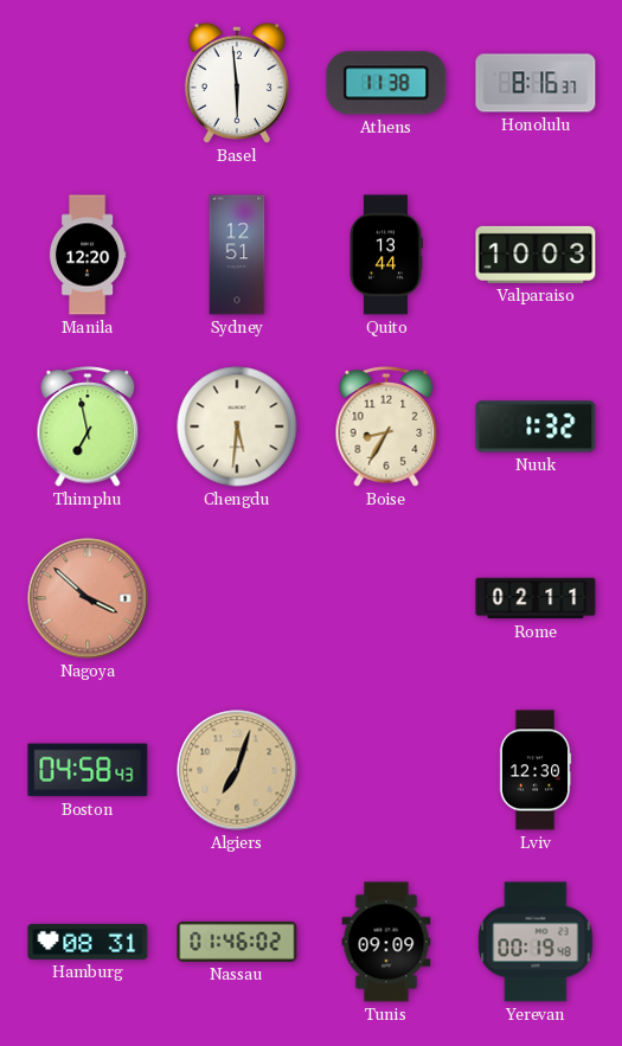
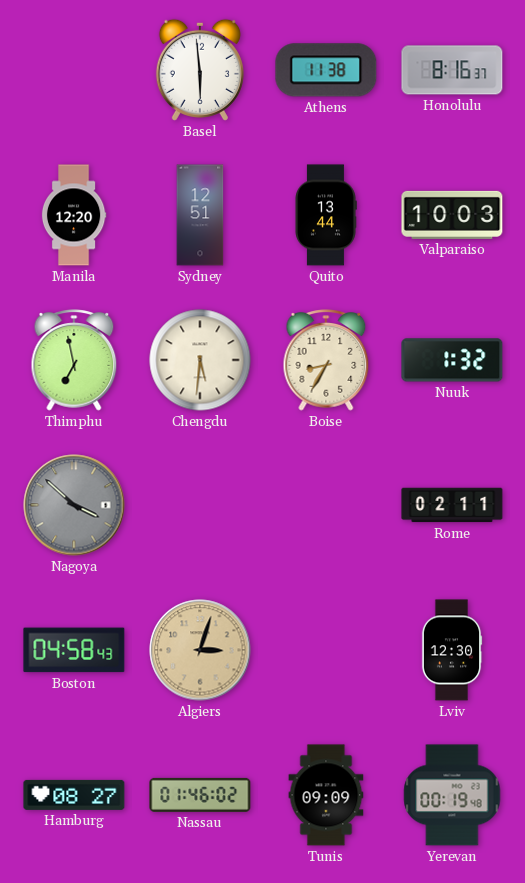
Nagoya dial: salmon -> grey (74, 505)
Algiers: 7:03 -> 3:03 (200, 650)
Hamburg: 08:31 -> 08:27 (74, 795)
